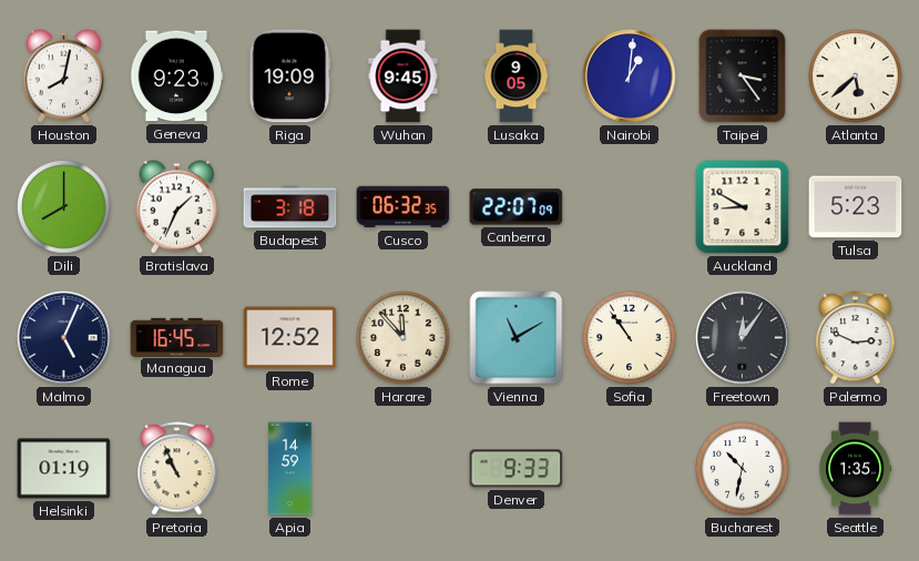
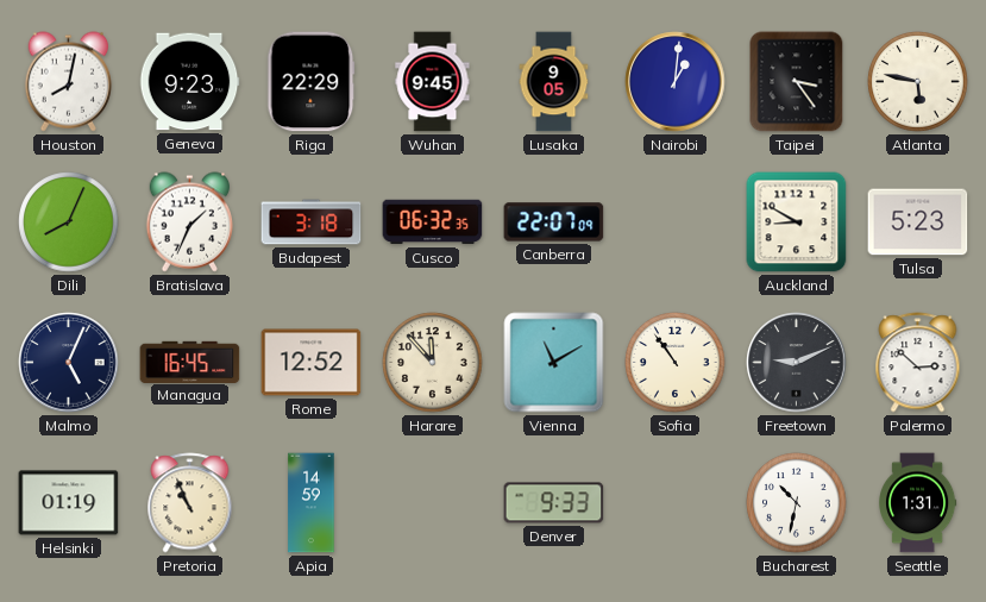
Riga: 19:09 -> 22:29 (312, 82)
Atlanta: 5:38 -> 5:47 (918, 82)
Dili: 8:00 -> 8:04 (69, 222)
Freetown: 12:06 -> 9:11 (797, 363)
Palermo: 2:49 -> 2:52 (918, 363)
Seattle: 1:35 -> 1:31 (918, 503)
